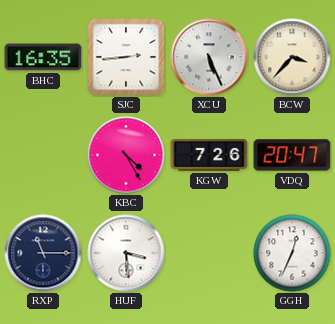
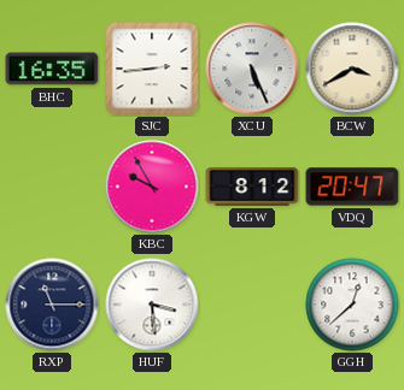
BCW: 3:37 -> 3:40 (352, 69)
KBC: 4:25 -> 9:55 (152, 187)
KGW: 7:26 -> 8:12 (252, 187)
GGH: 12:34 -> 12:38 (352, 305)
